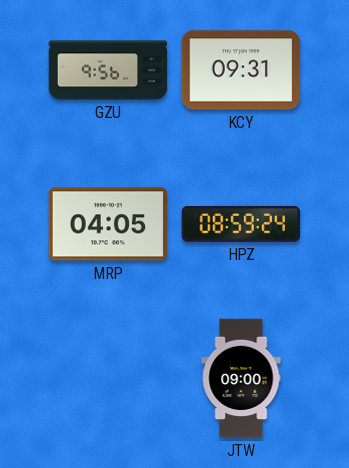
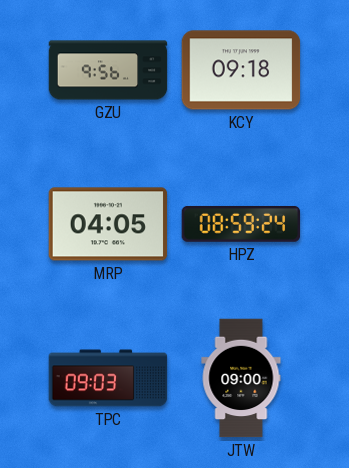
KCY: 09:31 -> 09:18 (241, 70)
TPC: none -> 09:03 (108, 378)
